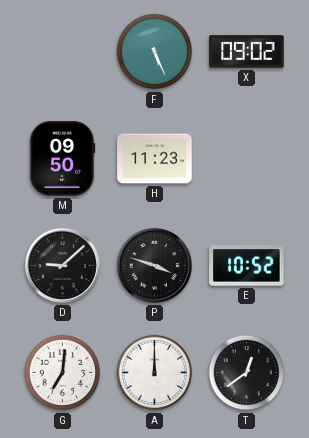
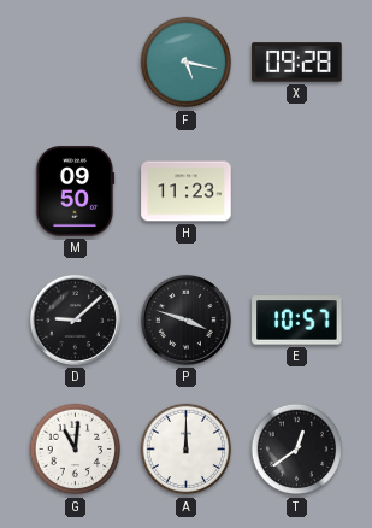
F: 5:26 -> 5:17 (187, 63)
X: 09:02 -> 09:28 (297, 63)
E: 10:52 -> 10:57 (297, 321)
G: 7:01 -> 11:01 (76, 450)
